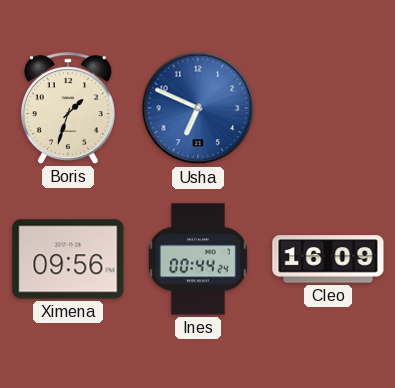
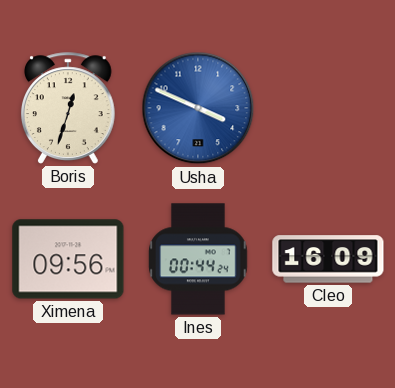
Boris: 1:33 -> 12:33 (68, 108)
Usha: 6:49 -> 3:49 (198, 108)
